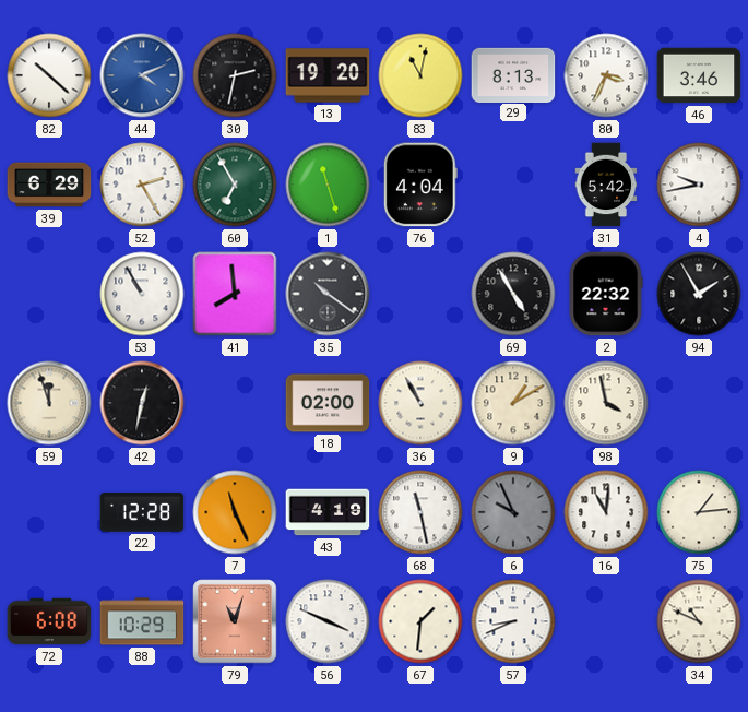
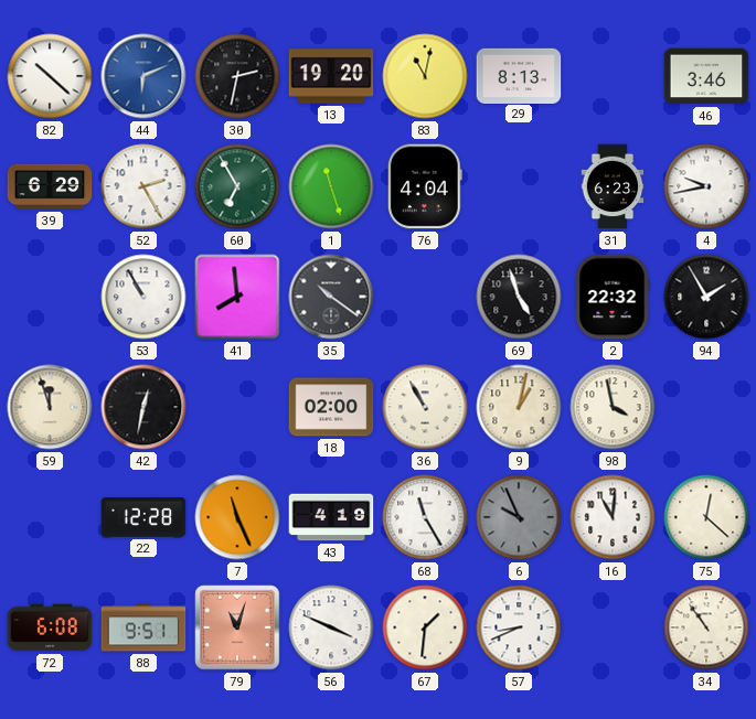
44: 4:11 -> 6:11 (143, 76)
80: 3:34 -> none (606, 75)
31: 5:42 -> 6:23 (613, 186)
69: 4:55 -> 4:57 (519, 297)
9: 1:10 -> 1:02 (519, 407)
68: 11:28 -> 11:25 (425, 517)
75: 1:14 -> 12:22 (706, 517)
88: 10:29 -> 9:51 (143, 627)
34: 10:49 -> 10:54 (706, 627)
